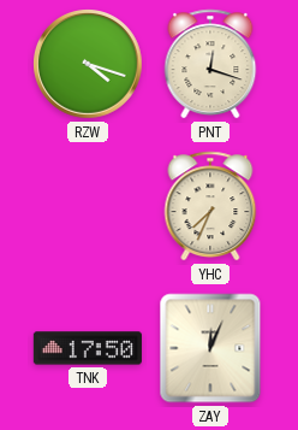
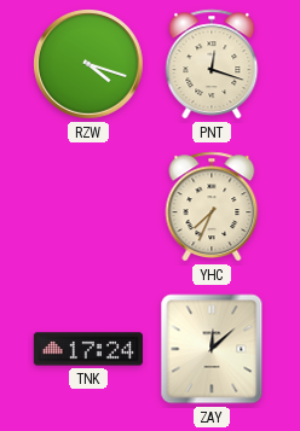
TNK: 17:50 -> 17:24 (88, 349)
ZAY: 12:04 -> 12:08 (212, 349)
